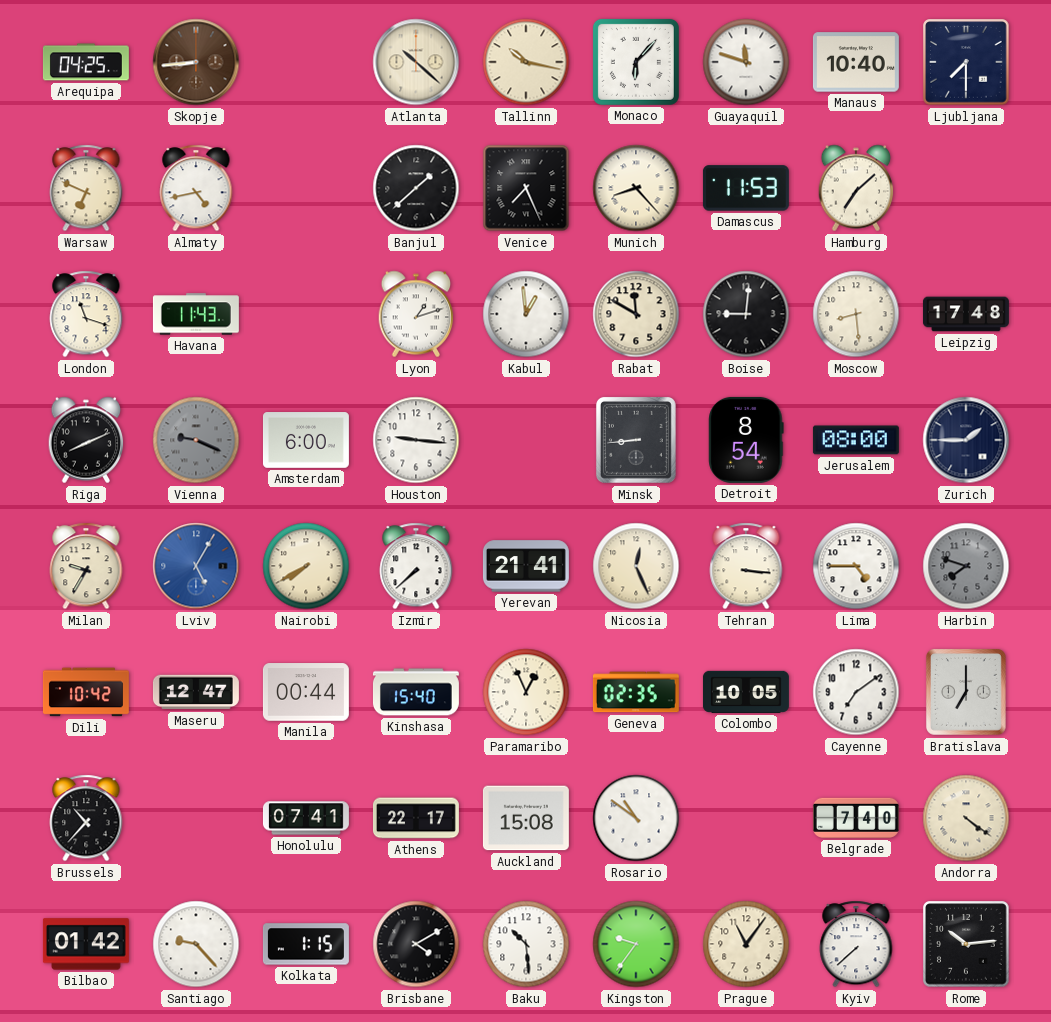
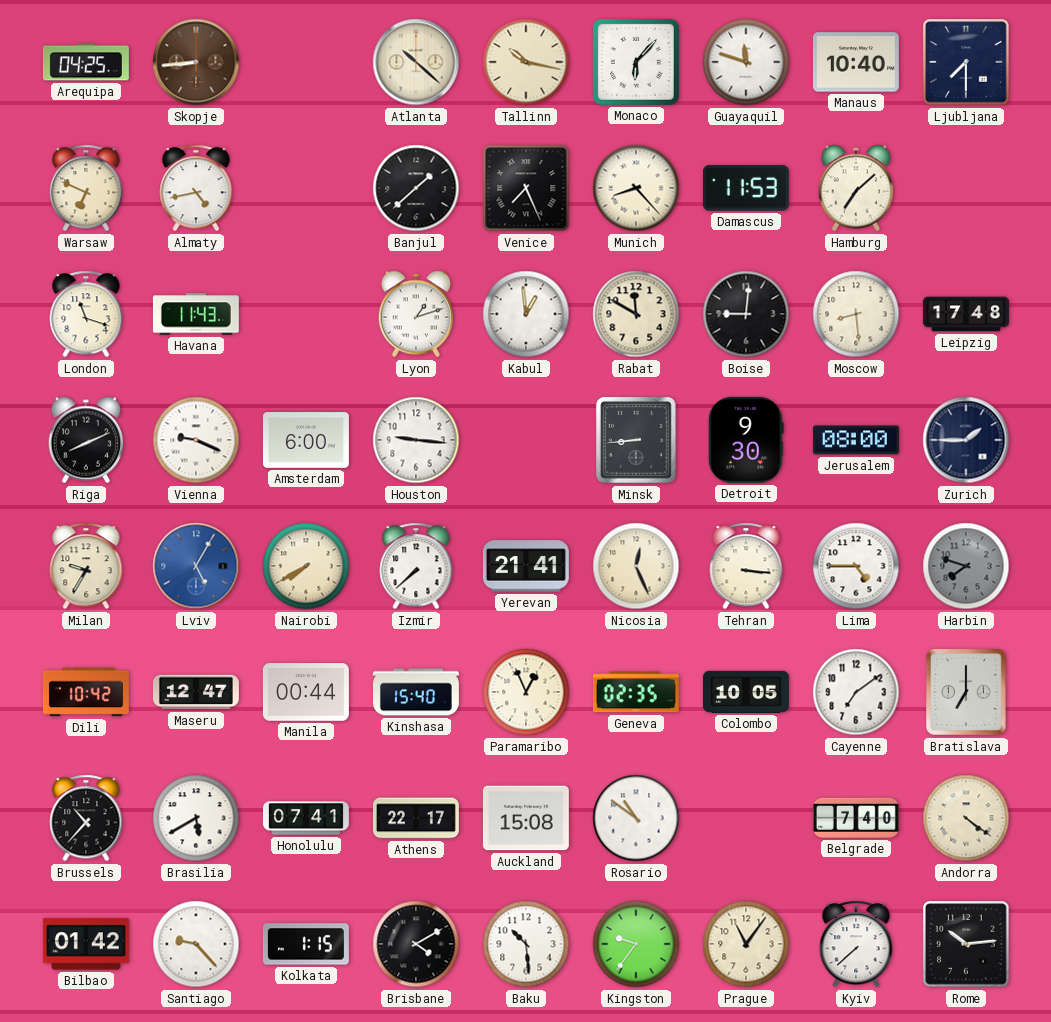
Vienna dial: grey -> white (196, 440)
Detroit: 8:54 -> 9:30 (746, 440)
Brasilia: none -> 5:40 (196, 818)
